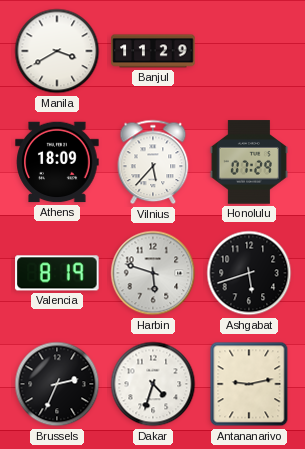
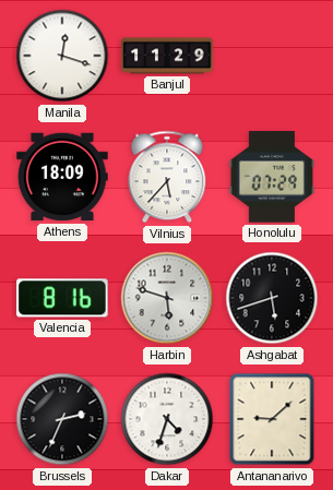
Manila: 3:40 -> 12:18 (62, 56)
Valencia: 8:19 -> 8:16 (62, 298)
Antananarivo: 9:13 -> 9:08 (272, 419)
